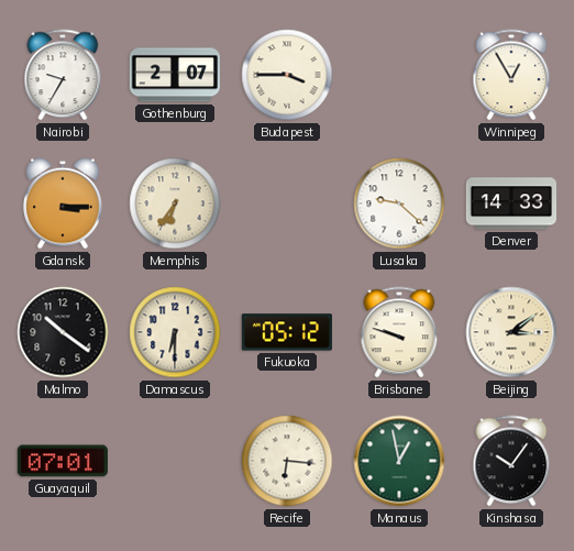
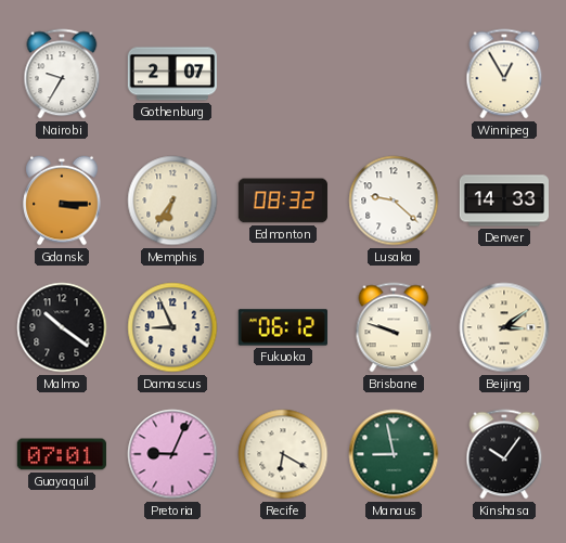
Budapest: 3:45 -> none (287, 75)
Edmonton: none -> 08:32 (283, 201)
Damascus: 6:30 -> 8:56 (172, 327)
Fukuoka: 05:12 -> 06:12 (283, 327)
Pretoria: none -> 9:04 (172, 454)
Recife: 6:16 -> 6:20 (283, 454)
Manaus: 12:58 -> 8:58 (394, 454)
